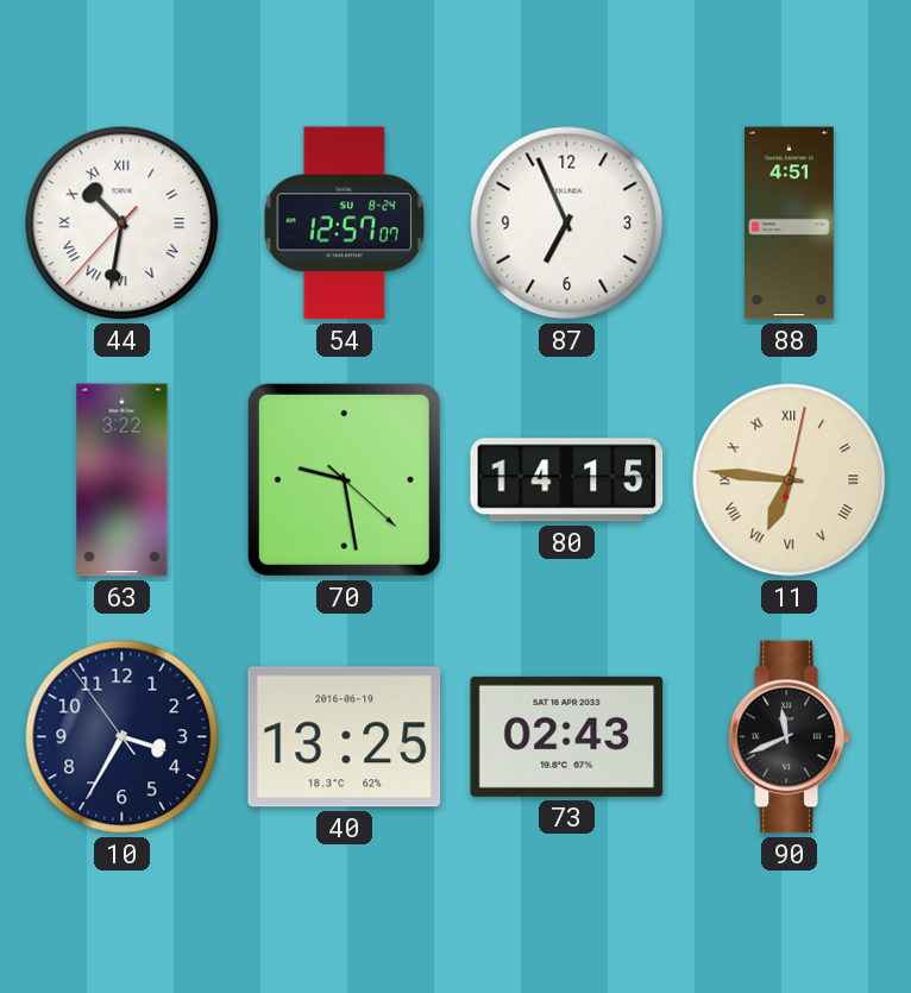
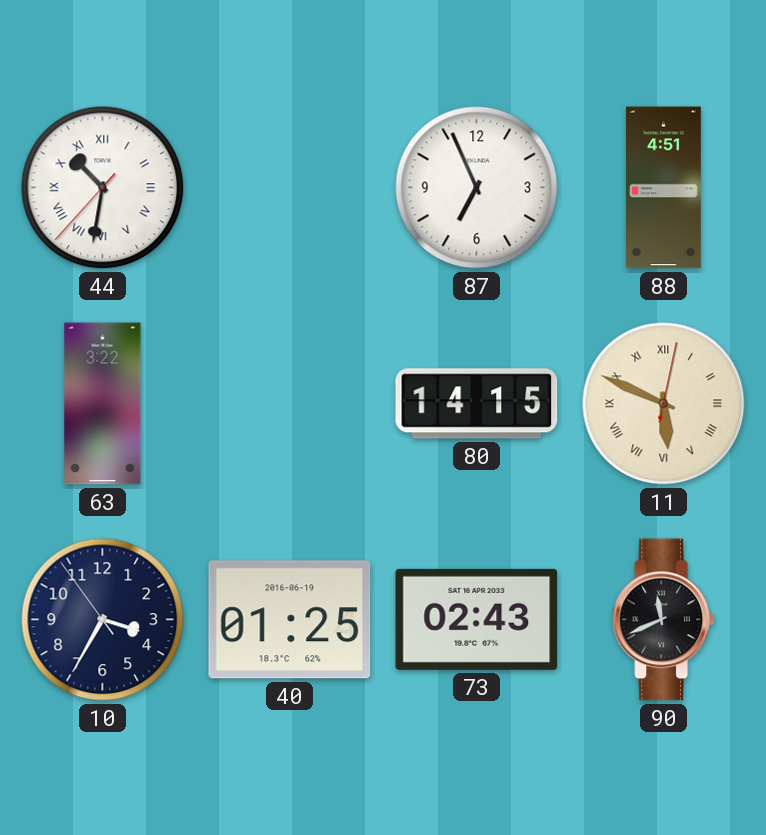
54: 12:57 -> none (345, 224)
70: 9:28 -> none (344, 479)
11: 6:46 -> 5:49 (664, 404)
40: 13:25 -> 01:25 (290, 620)
